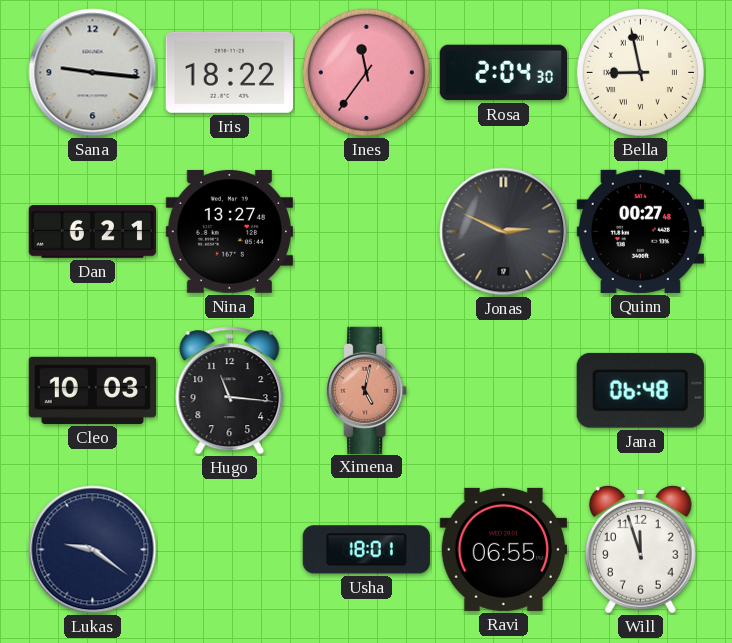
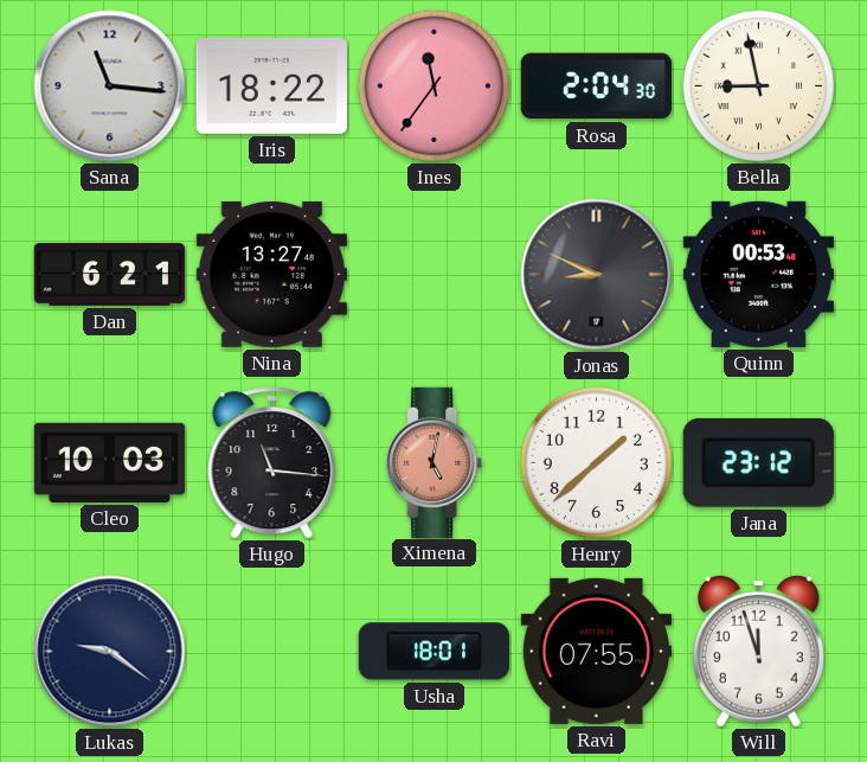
Sana: 9:16 -> 11:16 (110, 87)
Jonas: 2:49 -> 8:49 (597, 275)
Quinn: 00:27 -> 00:53 (758, 274)
Henry: none -> 1:38 (596, 462)
Jana: 06:48 -> 23:12 (758, 462)
Ravi: 06:55 -> 07:55 (596, 651)
